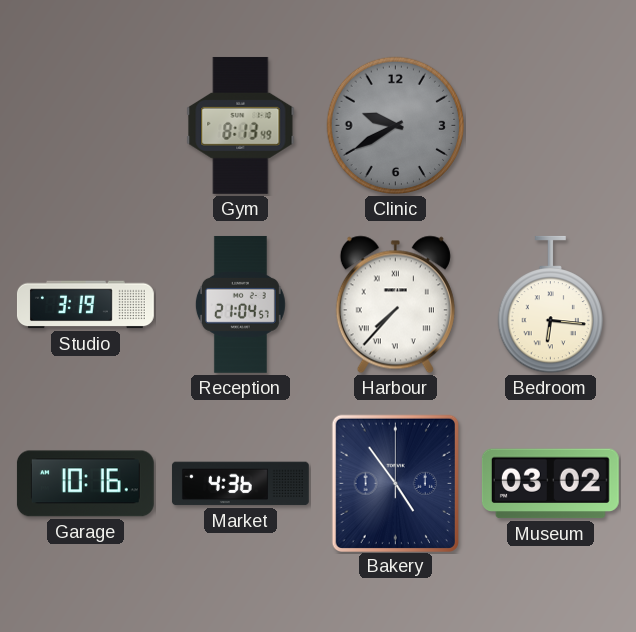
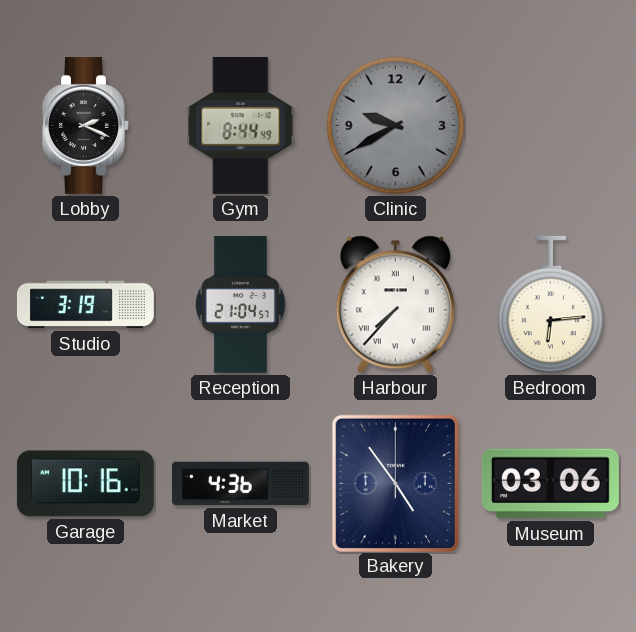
Lobby: none -> 2:19 (86, 125)
Gym: 8:13 -> 8:44 (241, 125)
Bedroom: 6:16 -> 6:14 (550, 305)
Museum: 03:02 -> 03:06 (550, 484)
